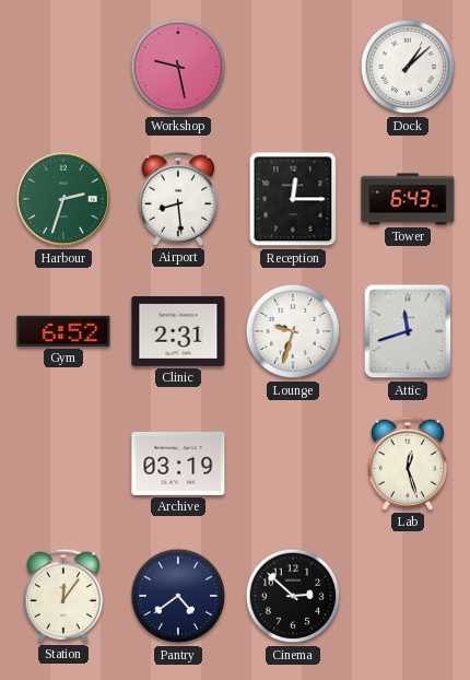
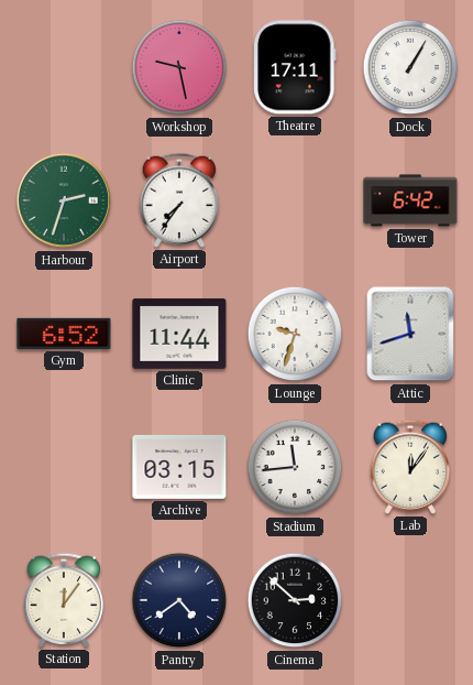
Theatre: none -> 17:11 (295, 67)
Dock: 1:08 -> 1:05 (410, 67)
Airport: 8:29 -> 7:36 (178, 200)
Reception: 12:15 -> none (293, 199)
Tower: 6:43 -> 6:42 (410, 200)
Clinic: 2:31 -> 11:44 (179, 334)
Archive: 03:19 -> 03:15 (179, 467)
Stadium: none -> 11:44 (295, 467)
Lab: 12:27 -> 12:06 (409, 467)
